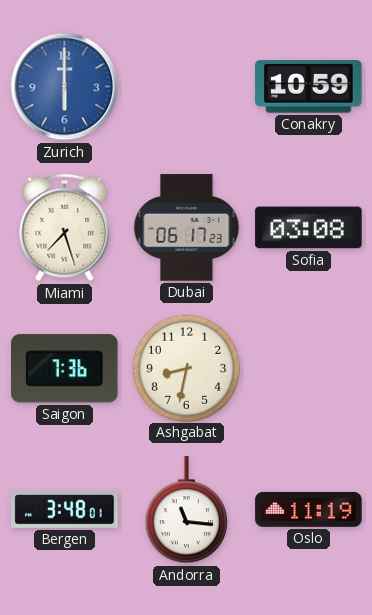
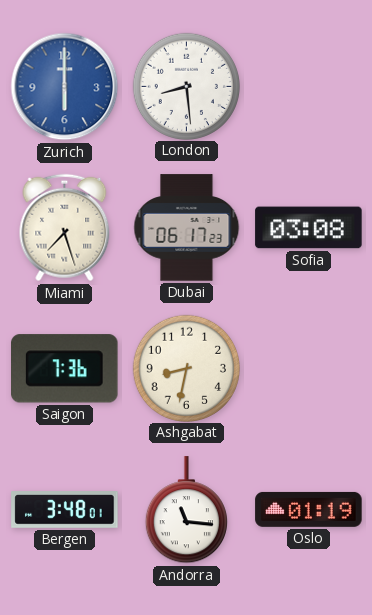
London: none -> 8:29 (186, 86)
Conakry: 10:59 -> none (309, 87)
Oslo: 11:19 -> 01:19 (309, 509)
